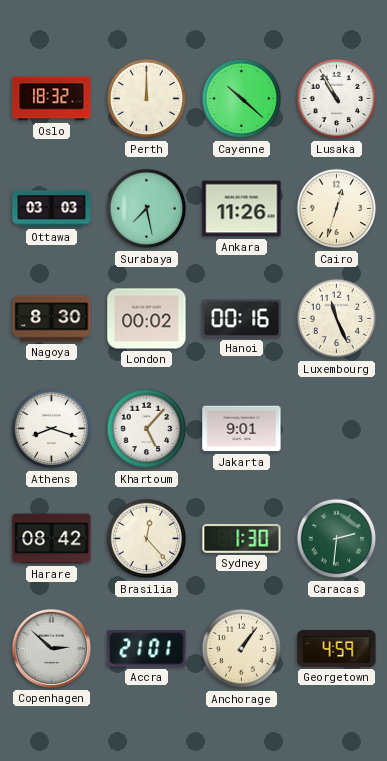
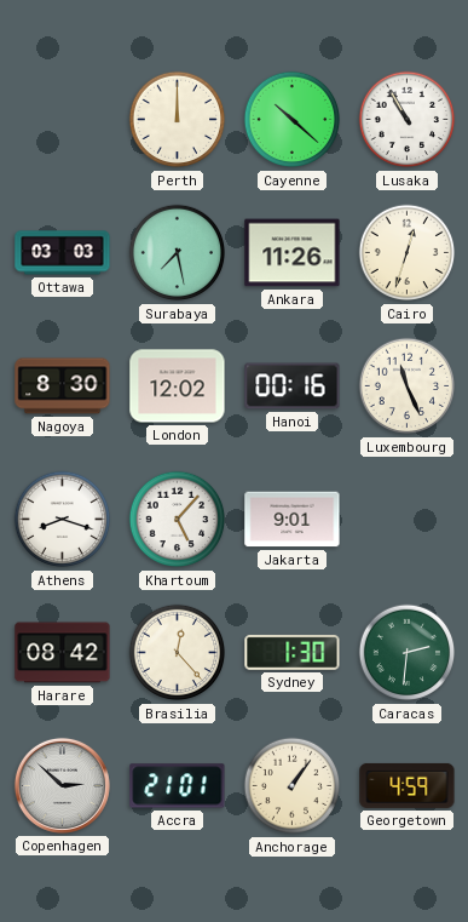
Oslo: 18:32 -> none (52, 99)
London: 00:02 -> 12:02 (178, 386)
